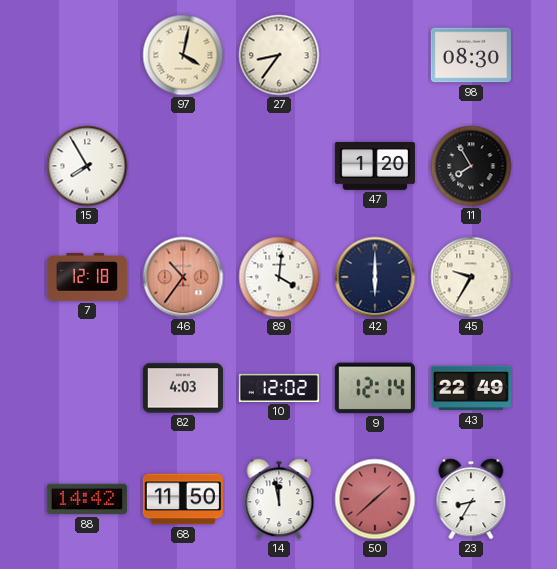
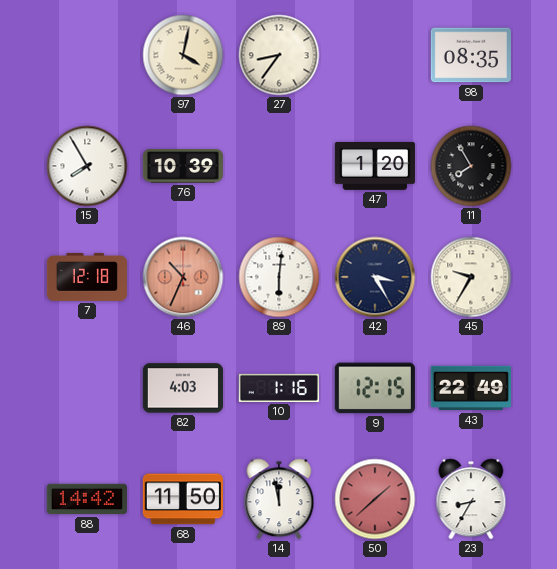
98: 08:30 -> 08:35 (471, 55)
76: none -> 10:39 (183, 166)
46: 10:36 -> 10:34 (183, 277)
89: 4:01 -> 6:01 (279, 277)
42: 6:00 -> 3:25 (375, 277)
10: 12:02 -> 1:16 (279, 388)
9: 12:14 -> 12:15 (375, 388)
